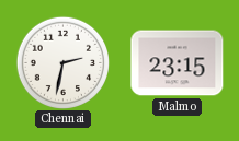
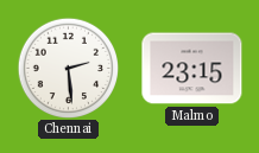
Chennai: 2:32 -> 2:29 (68, 68)
